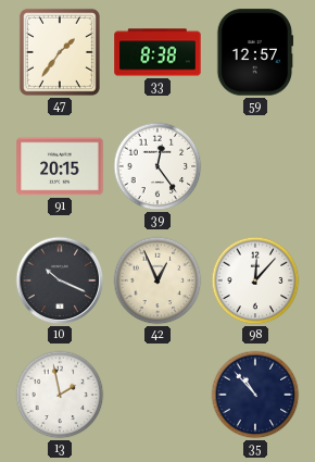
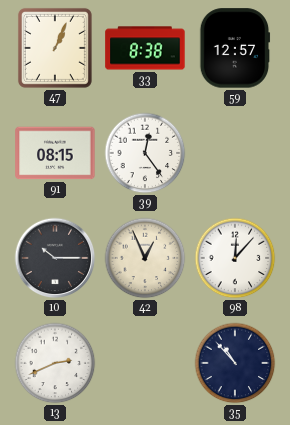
47: 1:36 -> 1:04 (55, 48)
91: 20:15 -> 08:15 (55, 153)
10: 10:19 -> 10:15 (55, 258)
13: 1:58 -> 2:41 (55, 363)
